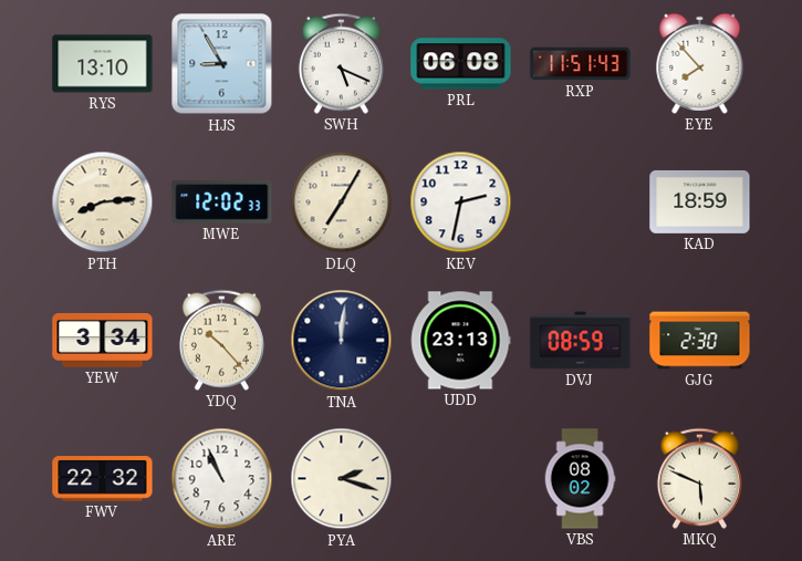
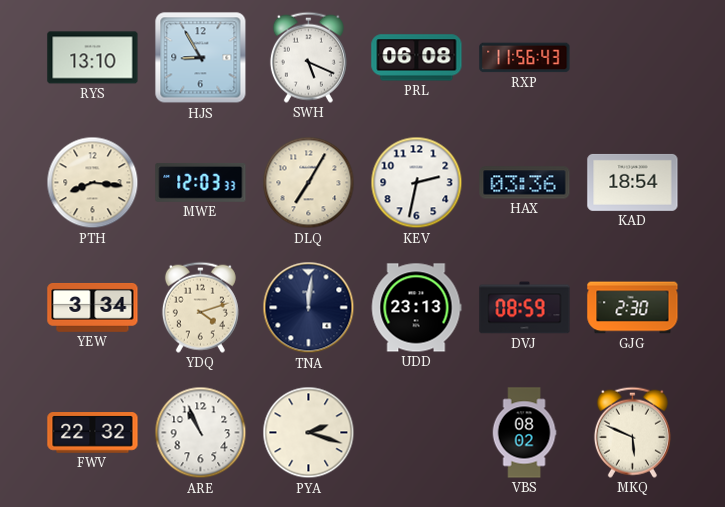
RXP: 11:51 -> 11:56 (525, 58)
EYE: 7:53 -> none (700, 63)
PTH: 8:14 -> 8:16 (93, 183)
MWE: 12:02 -> 12:03 (201, 183)
HAX: none -> 03:36 (525, 183)
KAD: 18:59 -> 18:54 (633, 182)
YDQ: 10:23 -> 4:12 (200, 307)
